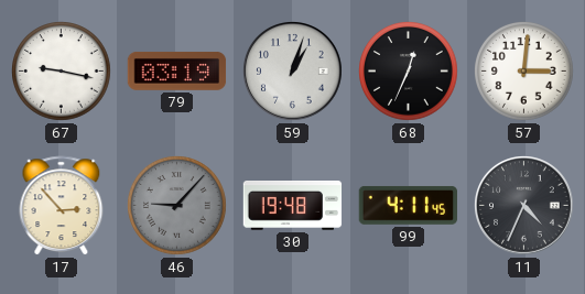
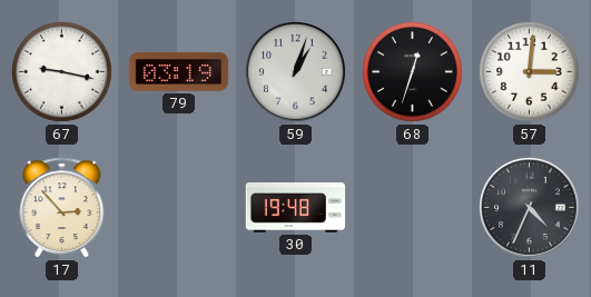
68: 12:34 -> 12:33 (413, 72)
46: 9:07 -> none (177, 206)
99: 4:11 -> none (408, 205)
